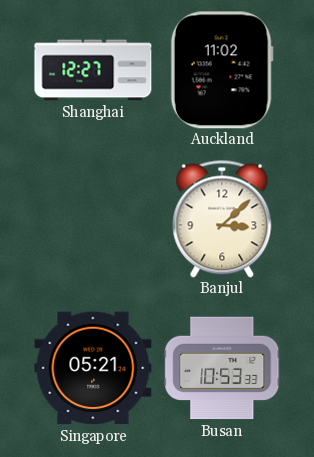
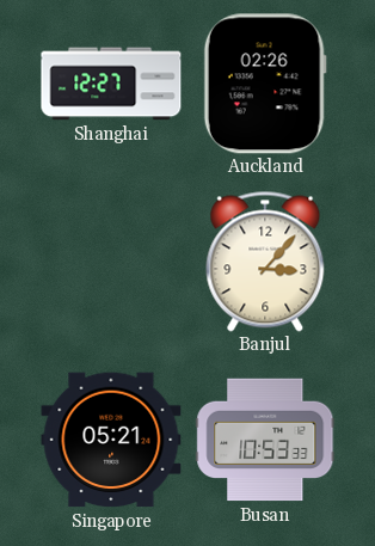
Auckland: 11:02 -> 02:26 (265, 84)
Banjul: 3:08 -> 3:07 (265, 262)
